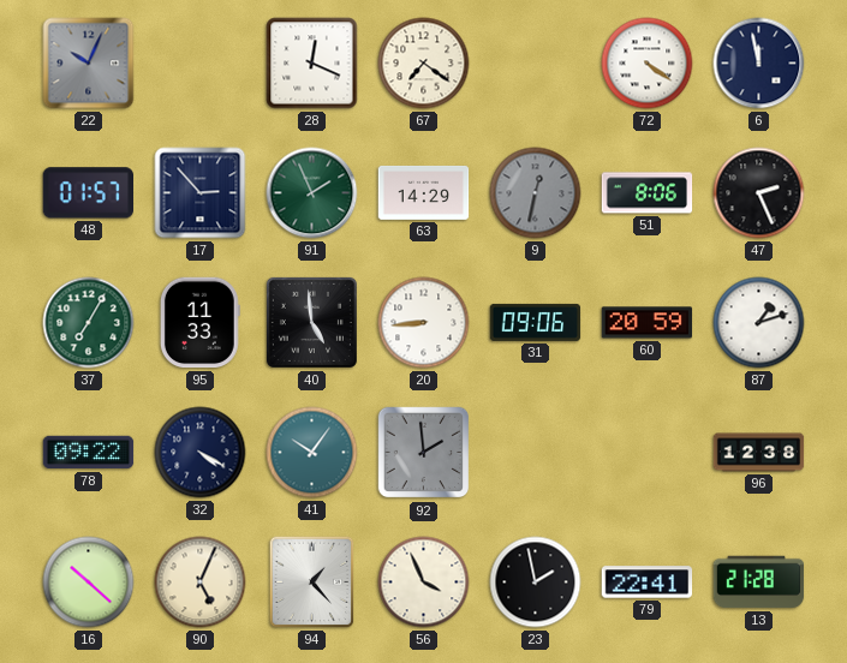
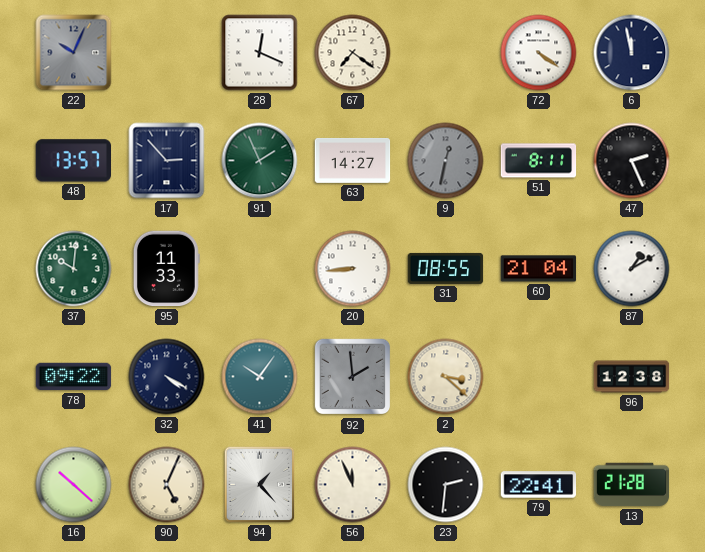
48: 01:57 -> 13:57 (73, 161)
63: 14:29 -> 14:27 (353, 161)
51: 8:06 -> 8:11 (539, 161)
37: 7:05 -> 10:01 (74, 269)
40: 4:59 -> none (311, 322)
31: 09:06 -> 08:55 (446, 268)
60: 20:59 -> 21:04 (539, 269)
87: 1:12 -> 1:10 (632, 269)
2: none -> 3:22 (446, 377)
56: 3:56 -> 11:56 (353, 485)
23: 1:58 -> 2:31 (446, 485)
